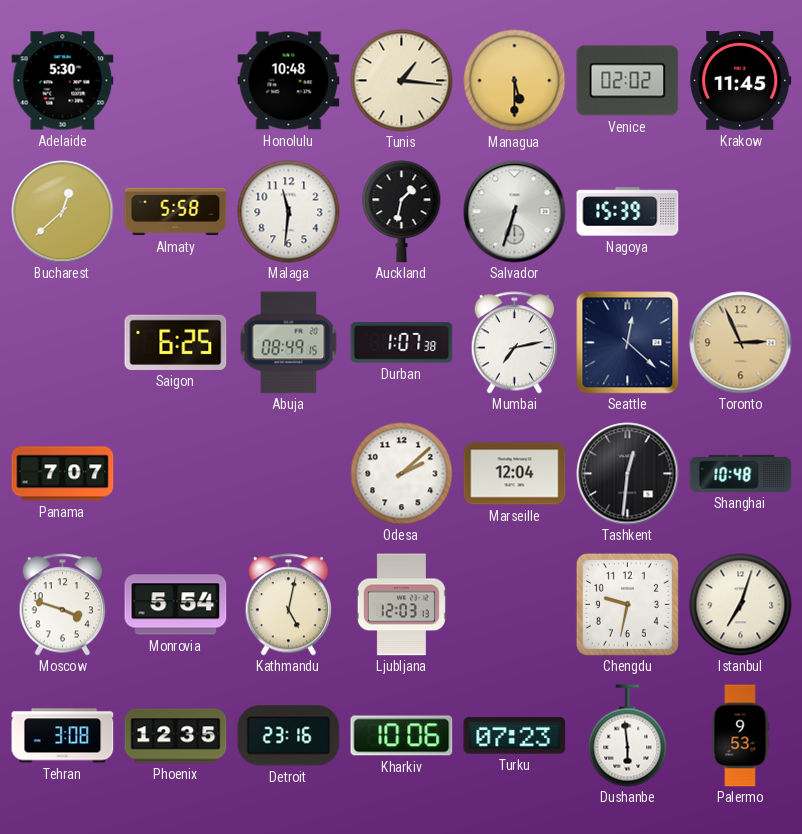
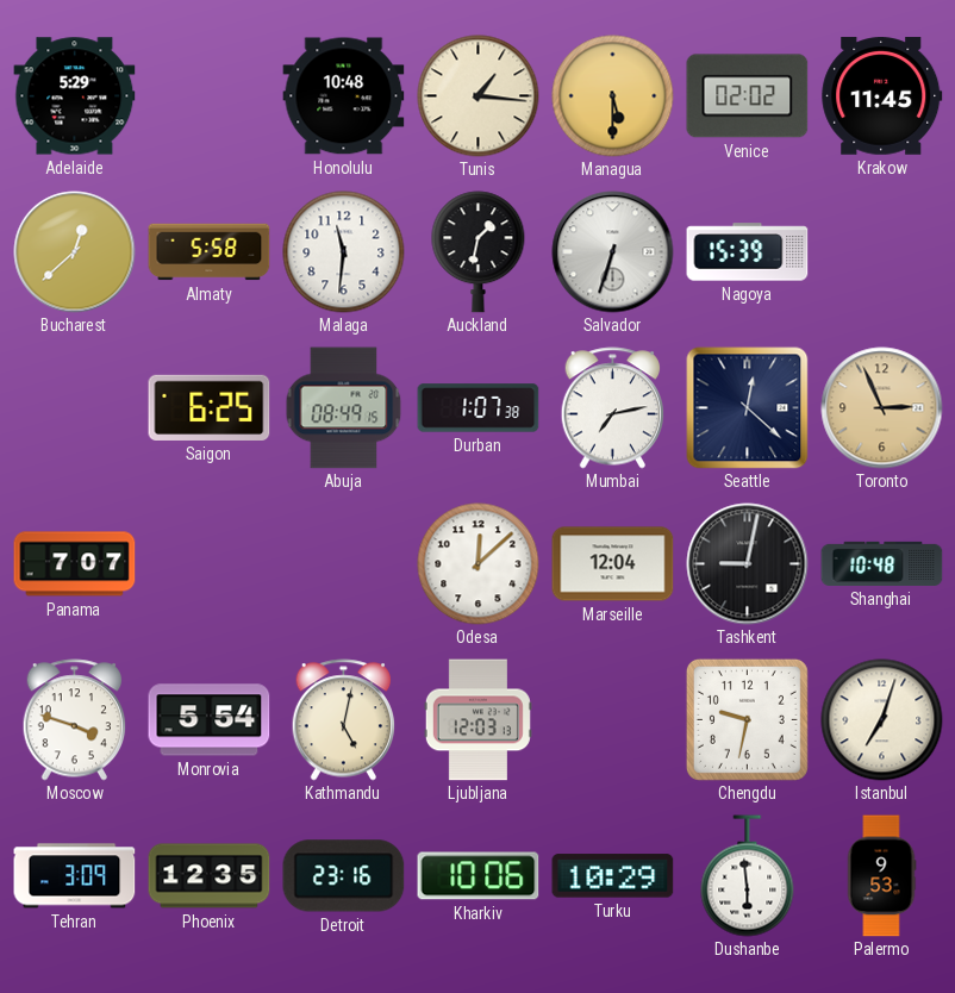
Adelaide: 5:30 -> 5:29 (75, 96)
Odesa: 2:08 -> 12:08 (479, 564)
Tashkent: 12:31 -> 9:02 (748, 564)
Tehran: 3:08 -> 3:09 (75, 876)
Turku: 07:23 -> 10:29 (613, 876)
